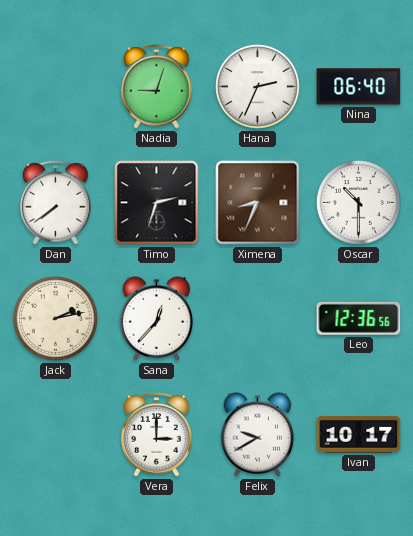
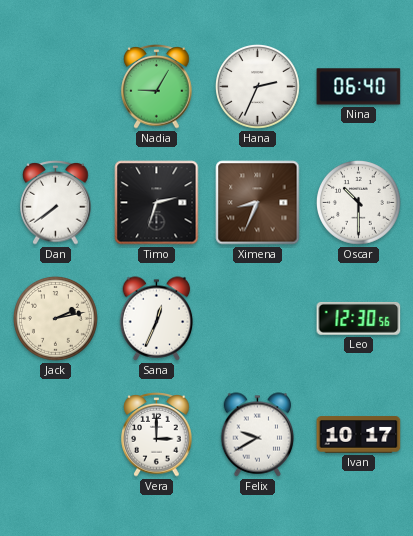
Nadia: 9:03 -> 9:05 (157, 87)
Sana: 12:37 -> 12:34 (157, 319)
Leo: 12:36 -> 12:30 (359, 318)
